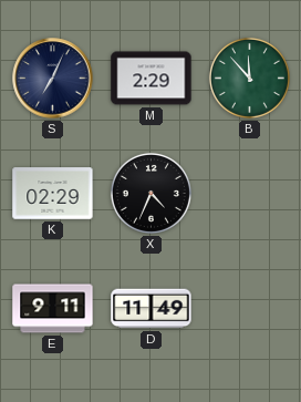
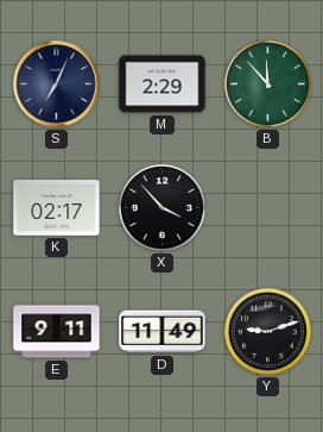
K: 02:29 -> 02:17 (57, 208)
X: 4:34 -> 3:53 (161, 207)
Y: none -> 9:12 (267, 331)
